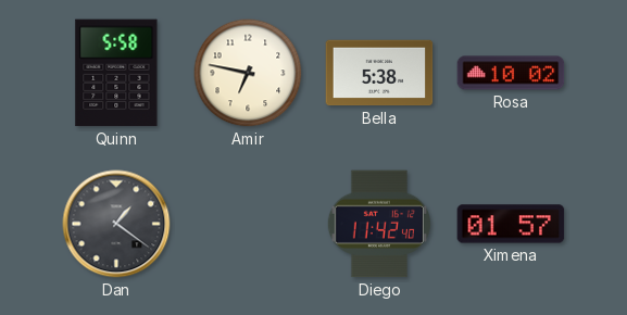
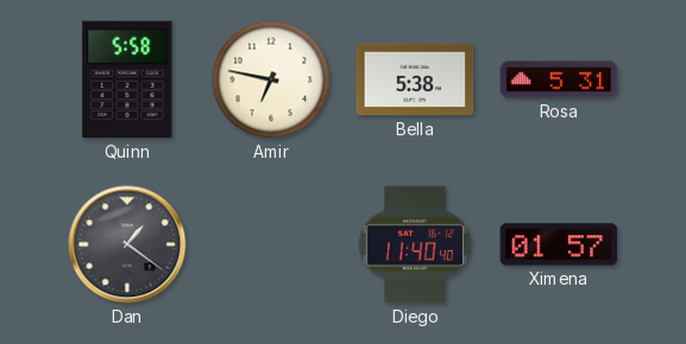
Rosa: 10:02 -> 5:31 (559, 79)
Diego: 11:42 -> 11:40 (415, 244)
